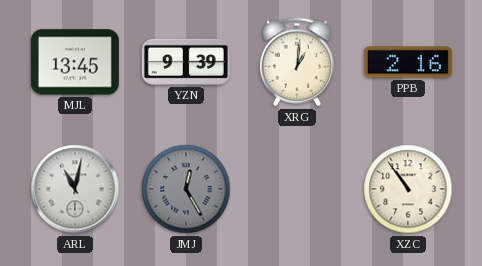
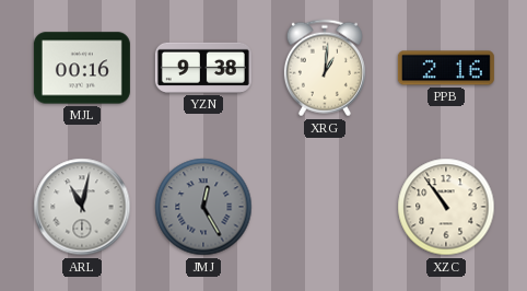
MJL: 13:45 -> 00:16 (82, 68)
YZN: 9:39 -> 9:38 (203, 68)
